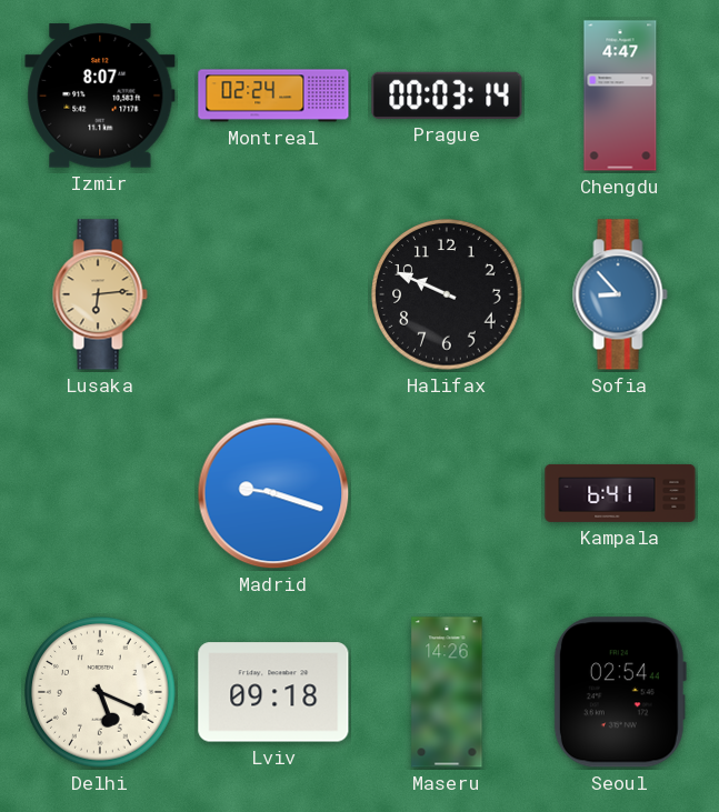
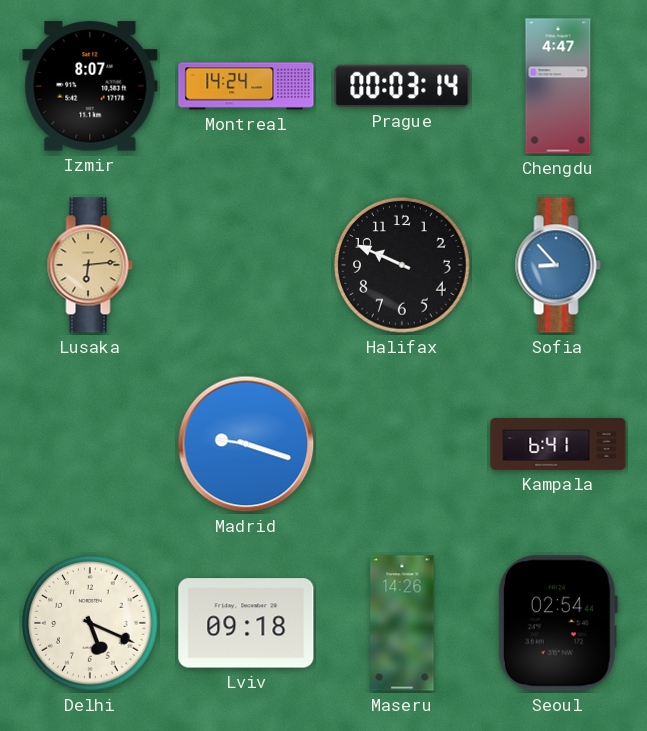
Montreal: 02:24 -> 14:24 (246, 86)
